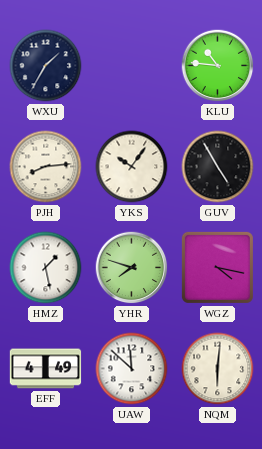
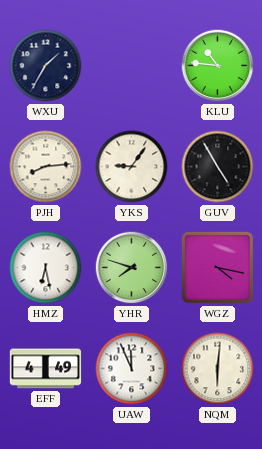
YKS: 10:06 -> 9:06 (132, 167)
HMZ: 1:28 -> 6:28 (46, 268)
UAW: 11:52 -> 11:56 (132, 369)
